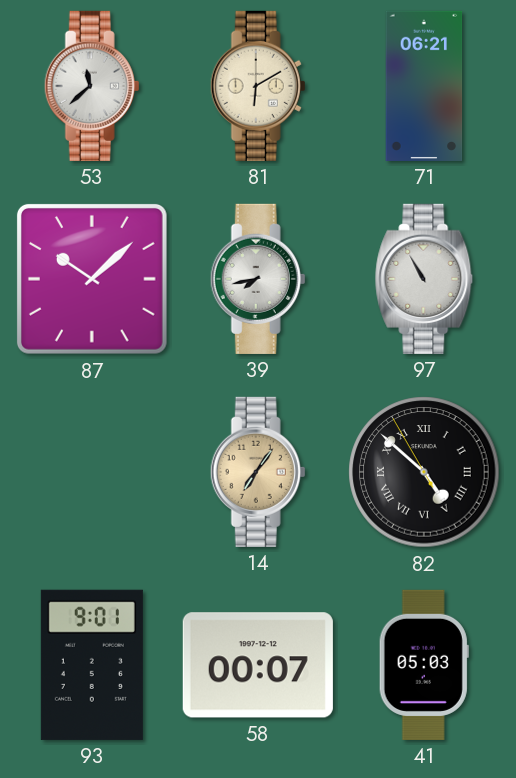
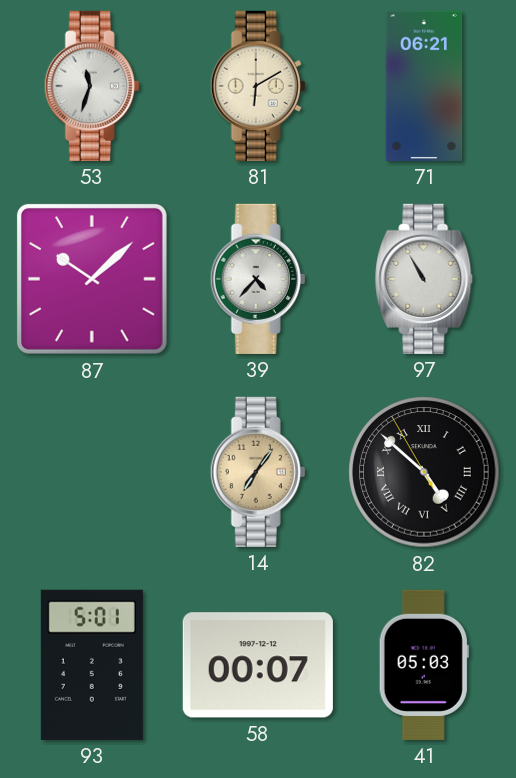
53: 11:38 -> 11:33 (92, 86)
39: 7:43 -> 4:37 (258, 279)
93: 9:01 -> 5:01 (92, 665)
